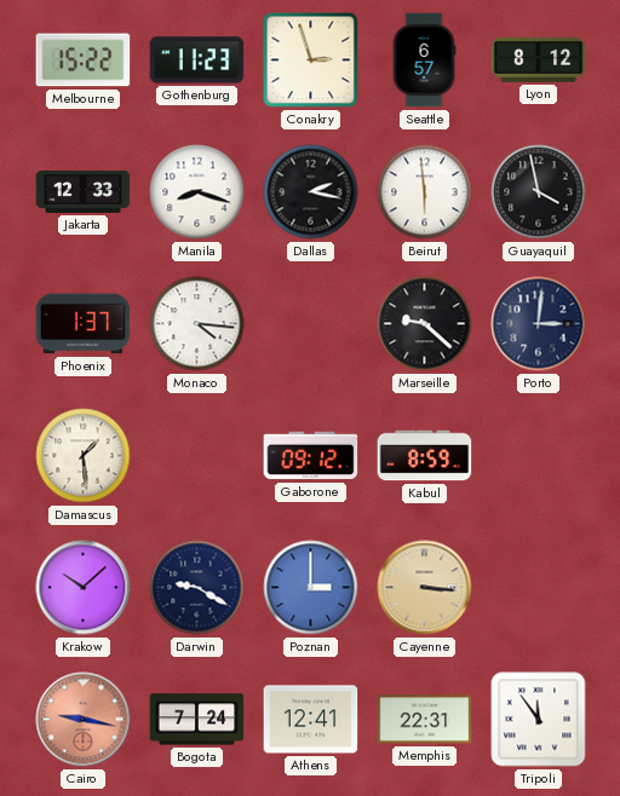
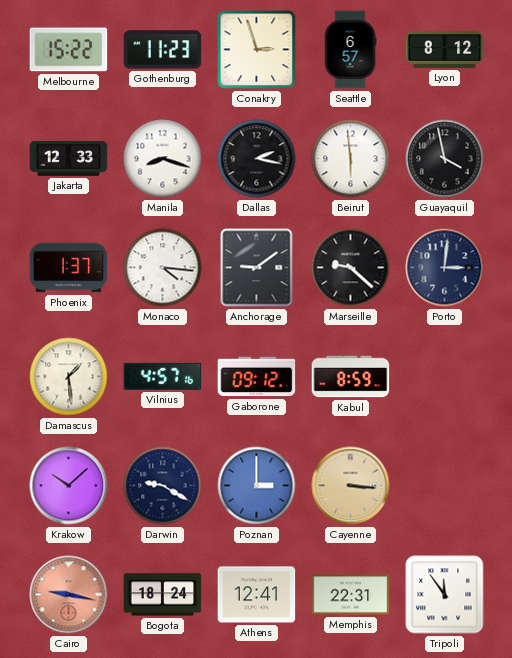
Anchorage: none -> 9:09 (257, 268)
Vilnius: none -> 4:57 (163, 376)
Bogota: 7:24 -> 18:24 (163, 595)
